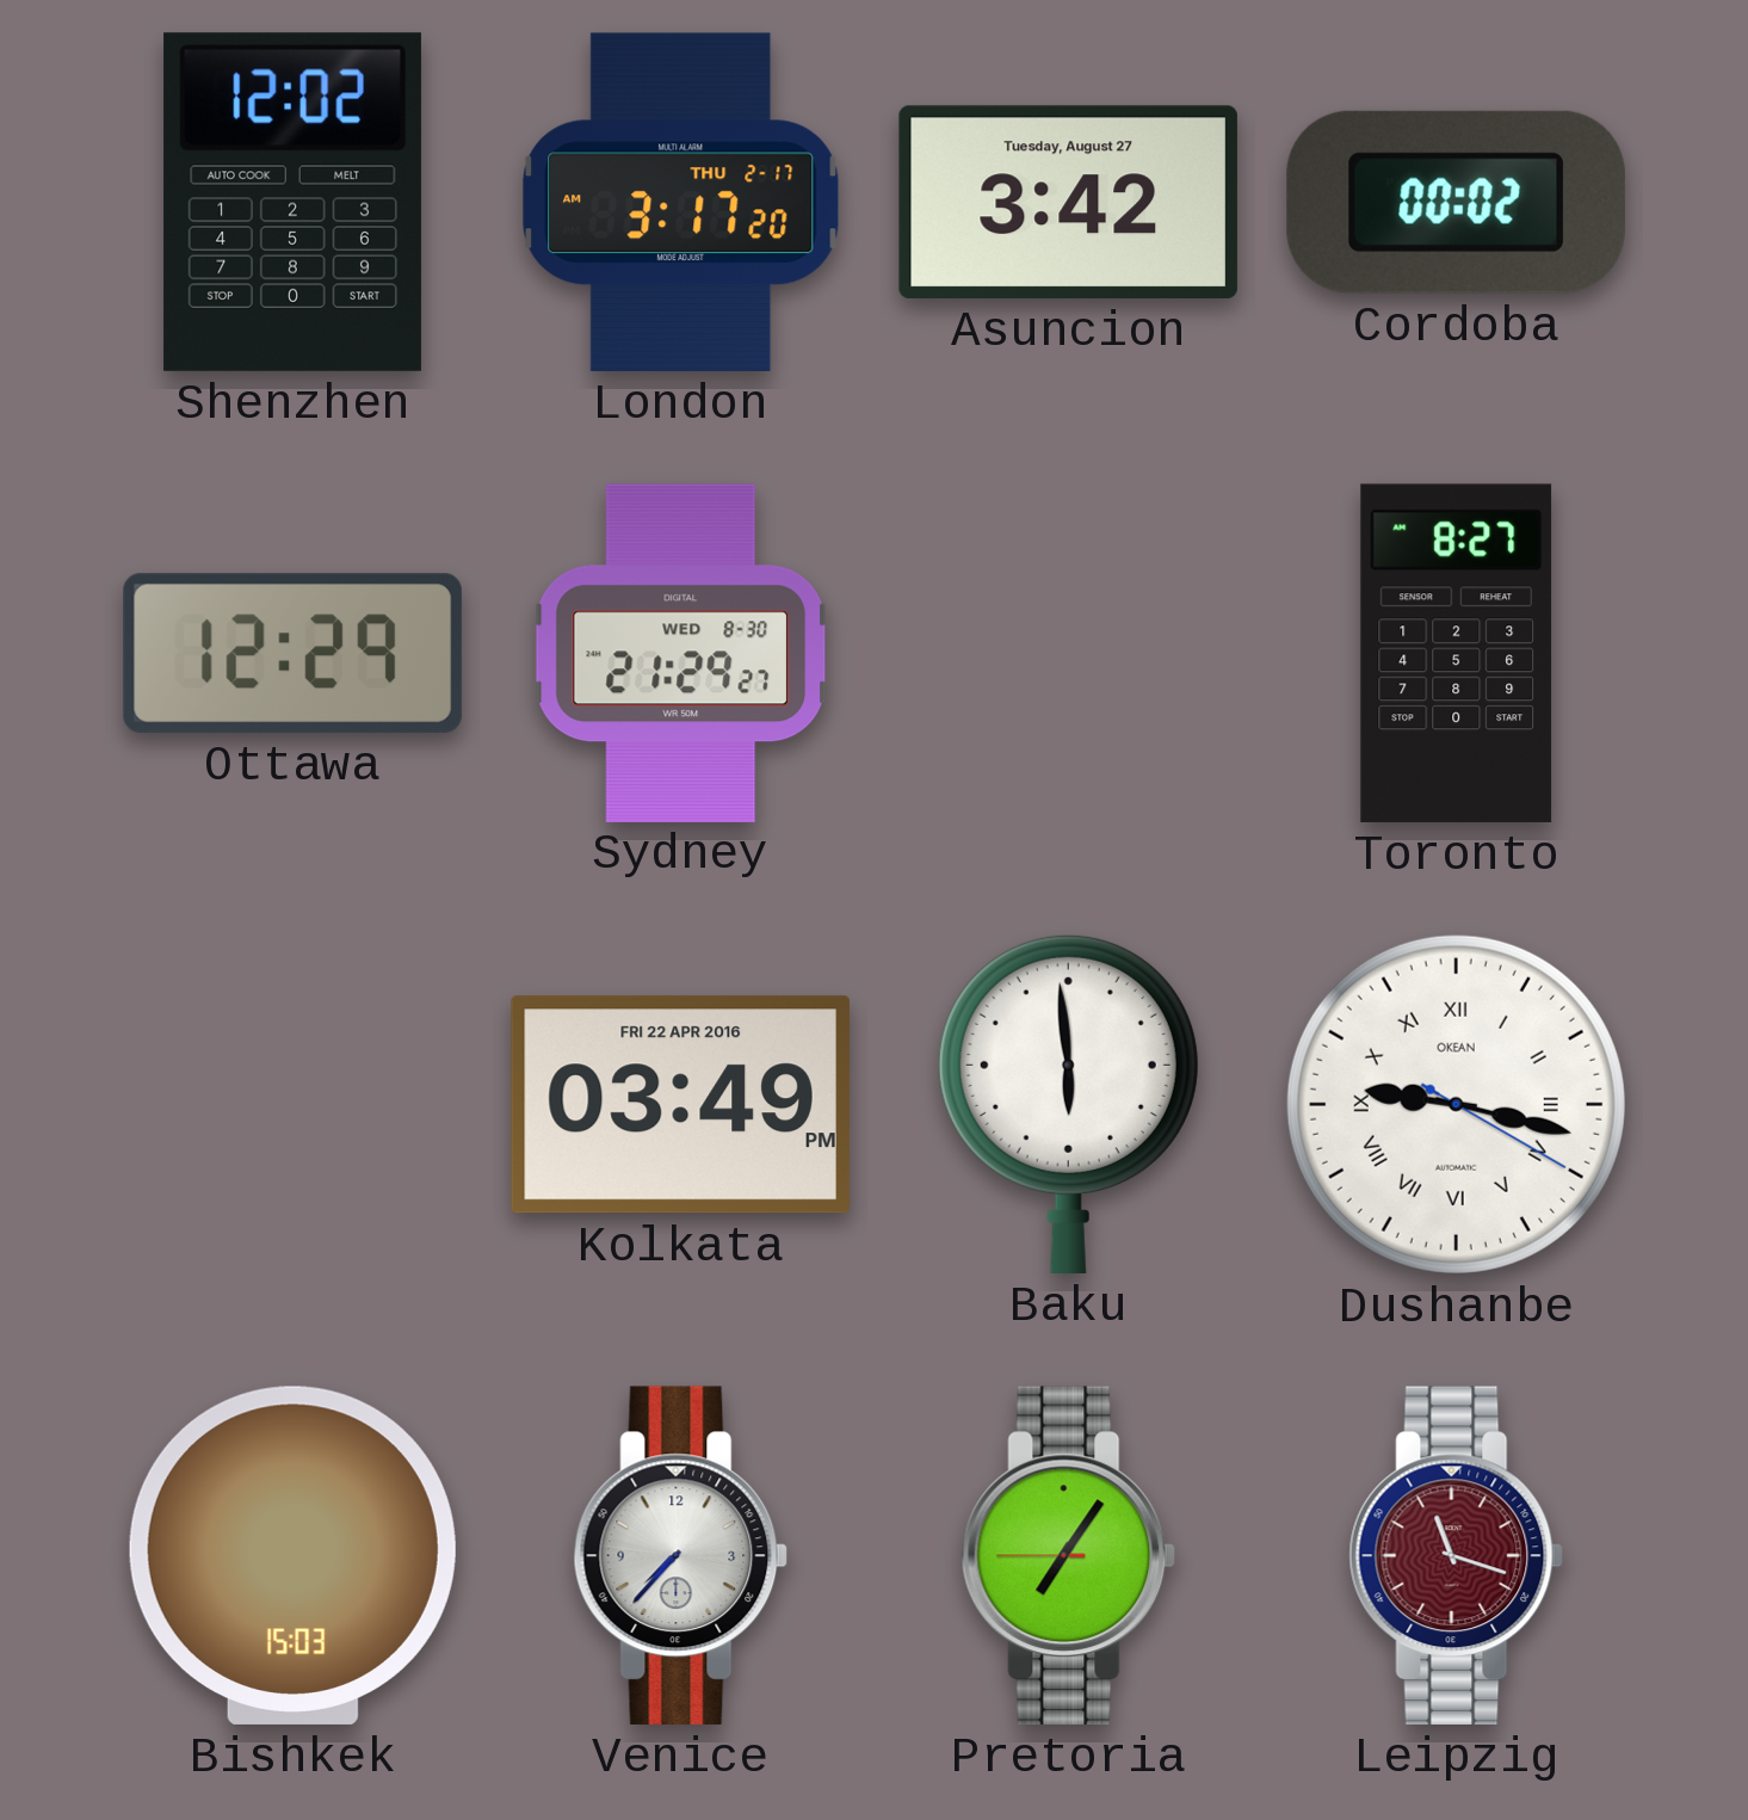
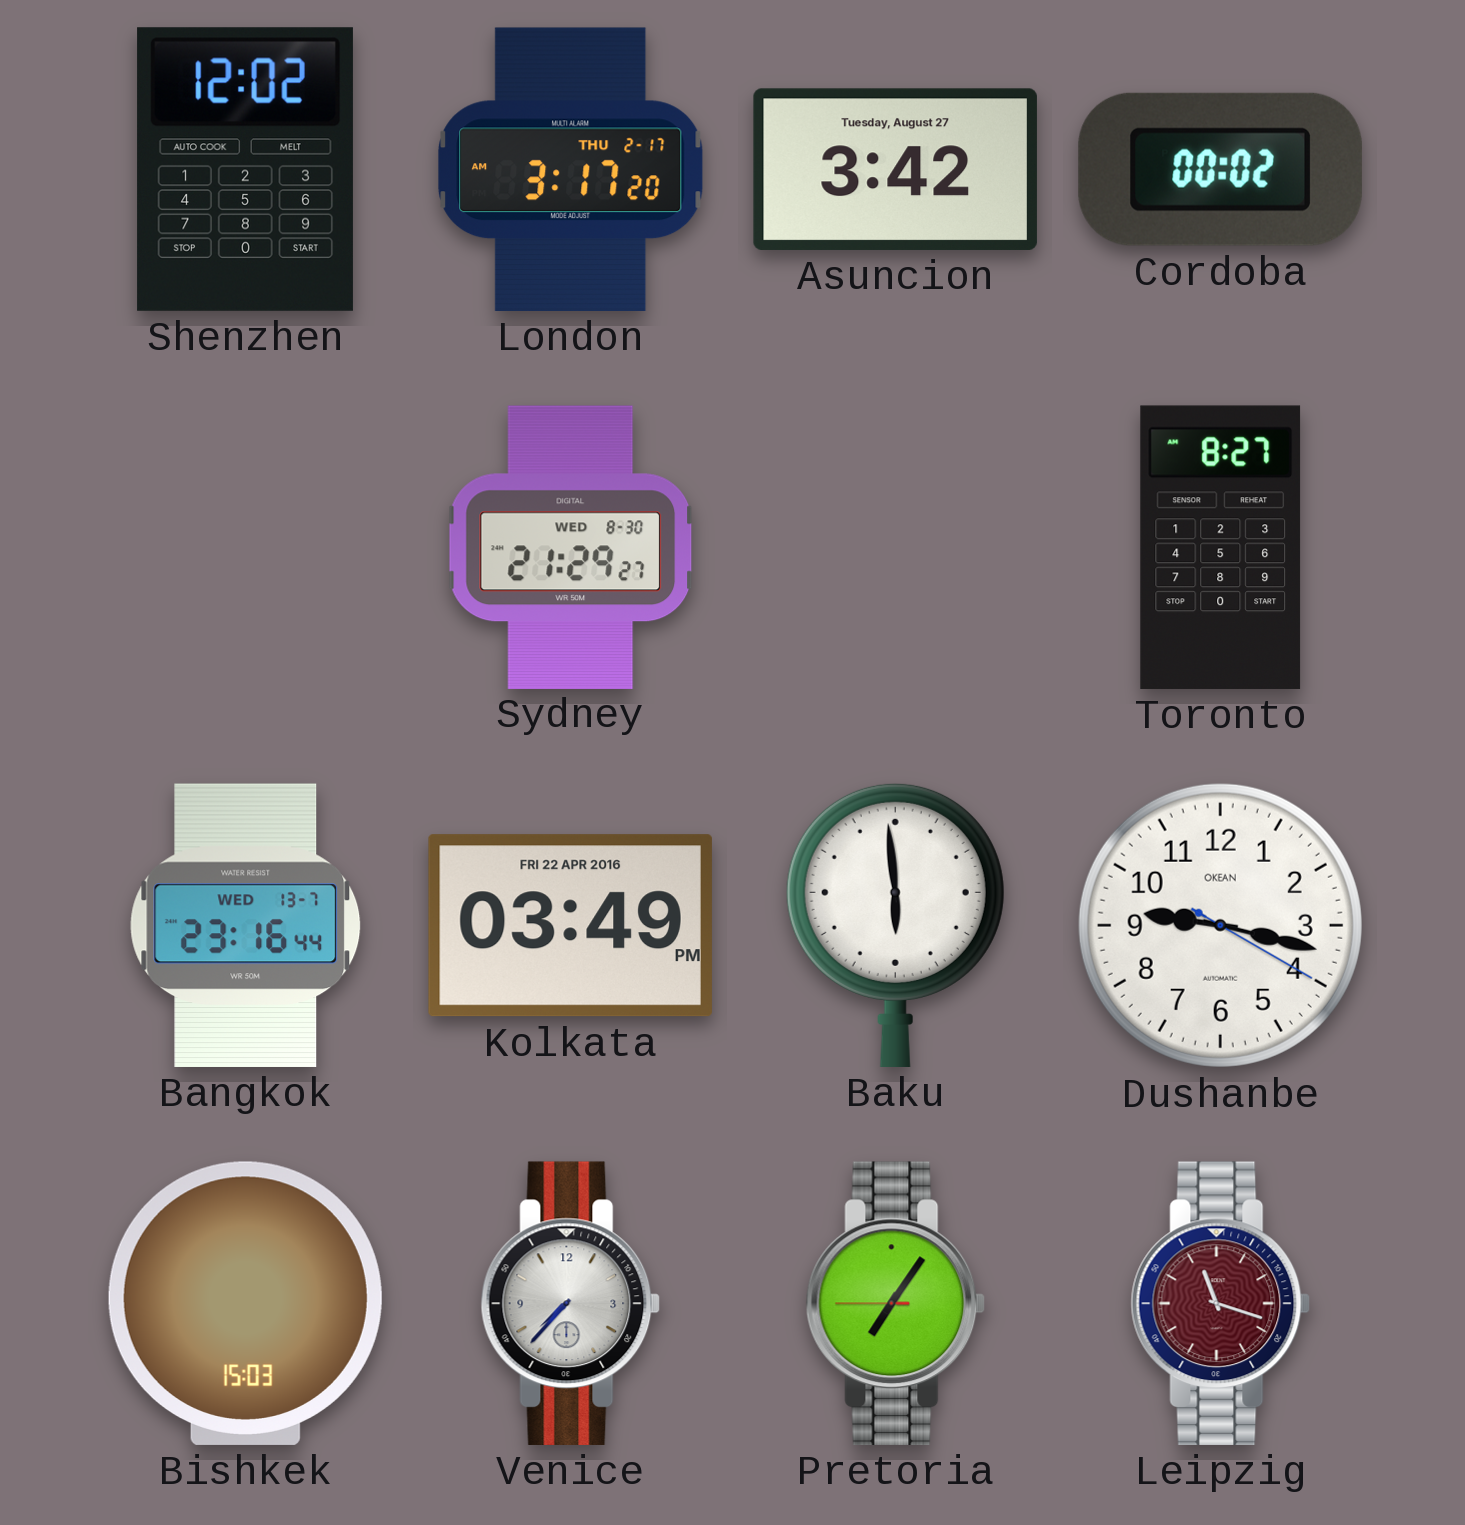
Ottawa: 12:29 -> none (292, 653)
Bangkok: none -> 23:16 (246, 925)
Dushanbe numerals: Roman -> Arabic (1220, 925)
